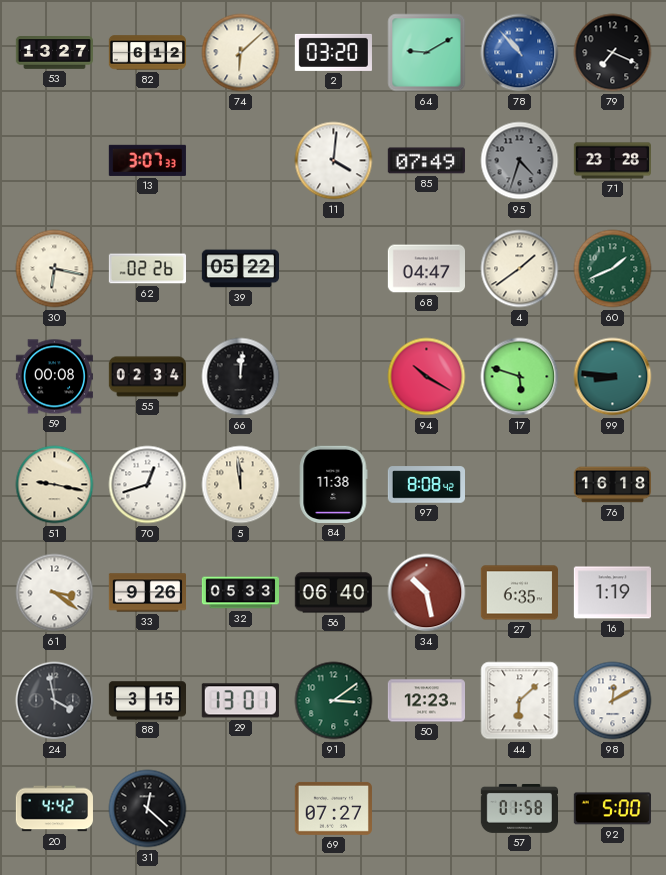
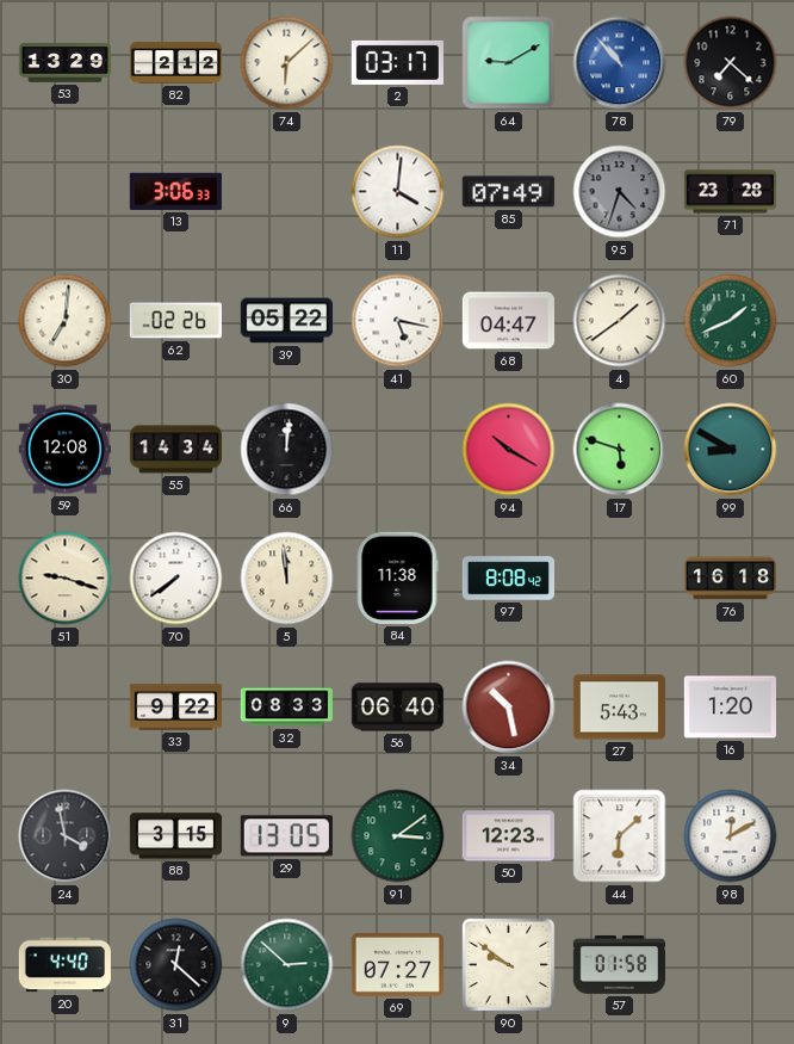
53: 13:27 -> 13:29 (64, 63)
82: 6:12 -> 2:12 (175, 63)
2: 03:20 -> 03:17 (397, 62)
79: 7:19 -> 7:22 (731, 63)
13: 3:07 -> 3:06 (175, 191)
30: 6:17 -> 7:01 (66, 321)
41: none -> 5:17 (398, 321)
59: 00:08 -> 12:08 (64, 450)
55: 02:34 -> 14:34 (175, 450)
99: 8:46 -> 8:50 (731, 450)
51: 9:17 -> 9:18 (66, 579)
70: 12:42 -> 7:39 (176, 579)
61: 3:21 -> none (55, 593)
33: 9:26 -> 9:22 (175, 708)
32: 05:33 -> 08:33 (286, 708)
27: 6:35 -> 5:43 (619, 708)
16: 1:19 -> 1:20 (730, 708)
29: 13:01 -> 13:05 (286, 836)
20: 4:42 -> 4:40 (64, 965)
9: none -> 2:52 (287, 965)
90: none -> 9:51 (509, 965)
92: 5:00 -> none (612, 809)
